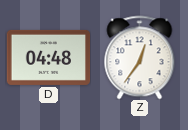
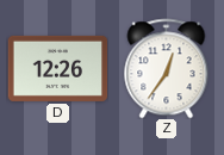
D: 04:48 -> 12:26 (57, 68)
